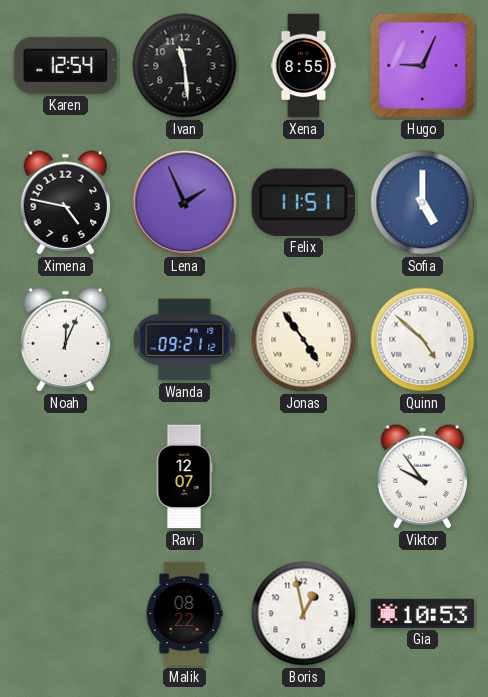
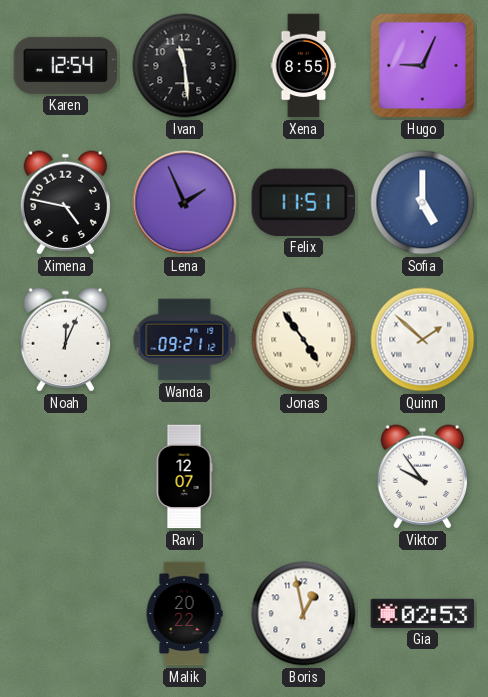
Quinn: 4:52 -> 1:52 (423, 340)
Malik: 08:22 -> 20:22 (184, 614)
Gia: 10:53 -> 02:53 (423, 613)
